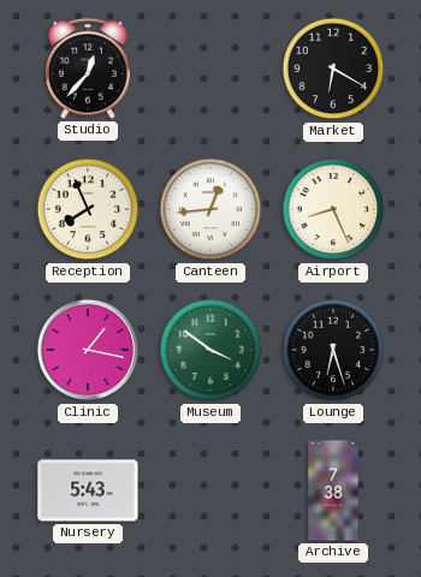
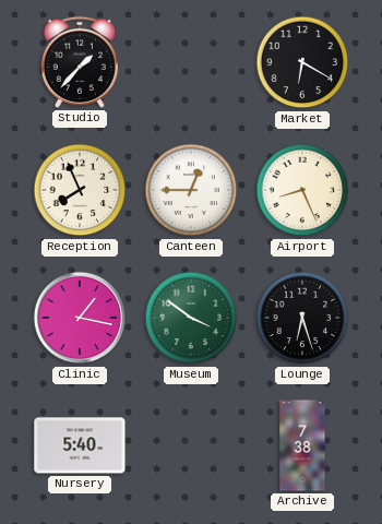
Studio: 12:37 -> 1:37 (80, 62)
Canteen: 12:44 -> 12:45 (191, 190)
Nursery: 5:43 -> 5:40 (80, 445)
